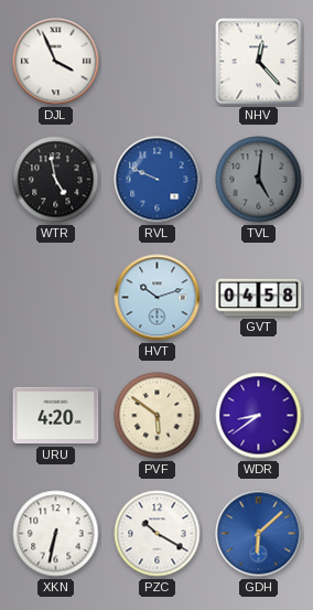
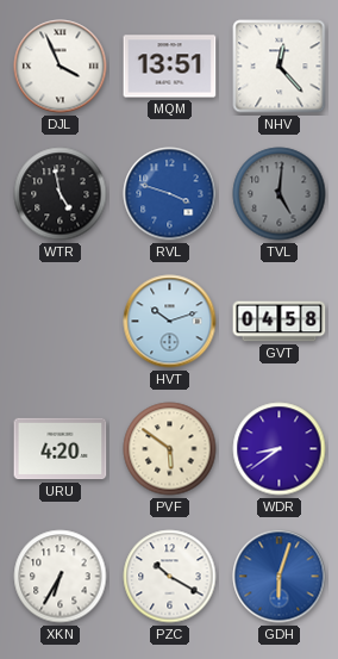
MQM: none -> 13:51 (170, 67)
RVL: 9:49 -> 3:48 (170, 194)
XKN: 6:32 -> 6:35 (61, 577)
GDH: 6:08 -> 6:03 (280, 577)
